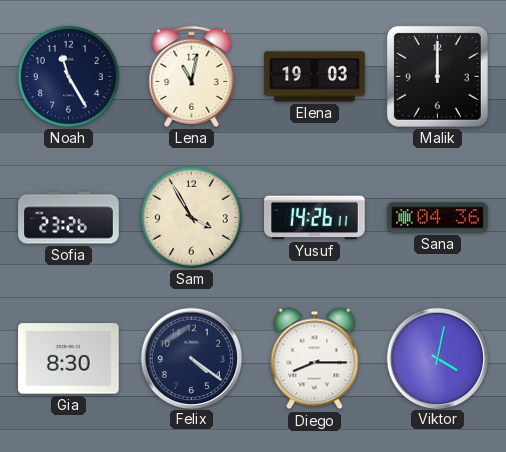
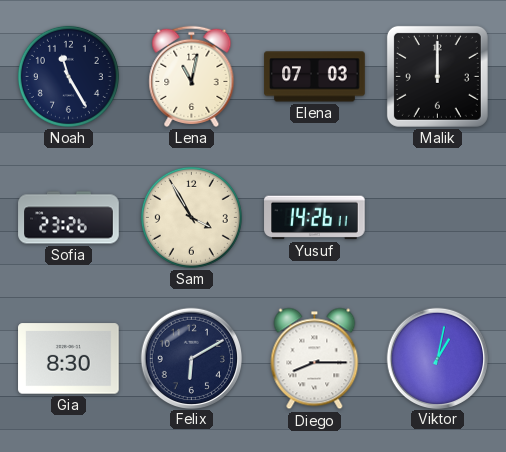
Elena: 19:03 -> 07:03 (315, 77)
Sana: 04:36 -> none (438, 218)
Felix: 4:21 -> 6:10 (191, 358)
Viktor: 4:02 -> 1:02 (437, 358)
